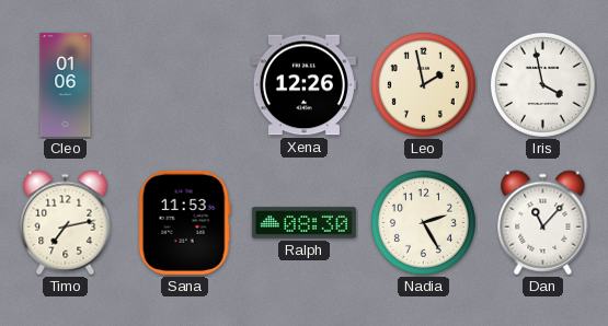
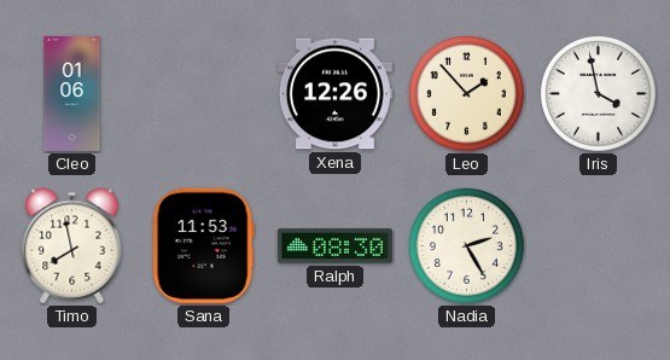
Leo: 1:58 -> 1:53 (466, 93)
Timo: 7:13 -> 7:58 (72, 246)
Dan: 11:07 -> none (543, 223)
